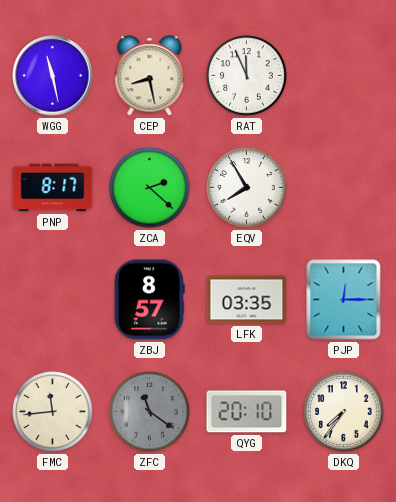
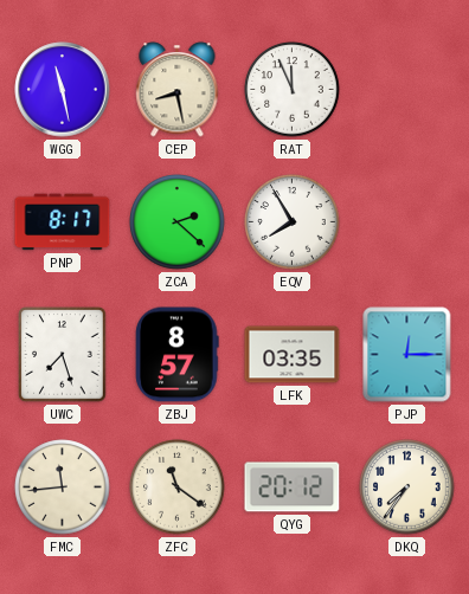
UWC: none -> 7:27 (63, 355)
ZFC dial: grey -> cream (178, 488)
QYG: 20:10 -> 20:12 (293, 488)
